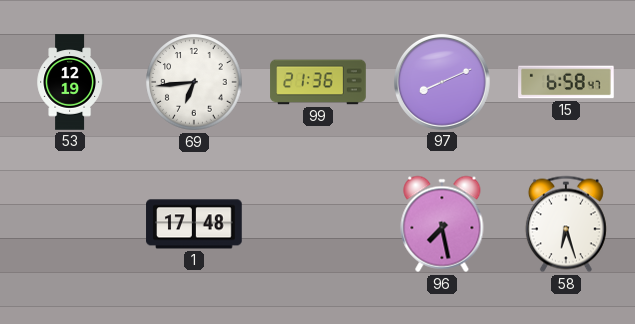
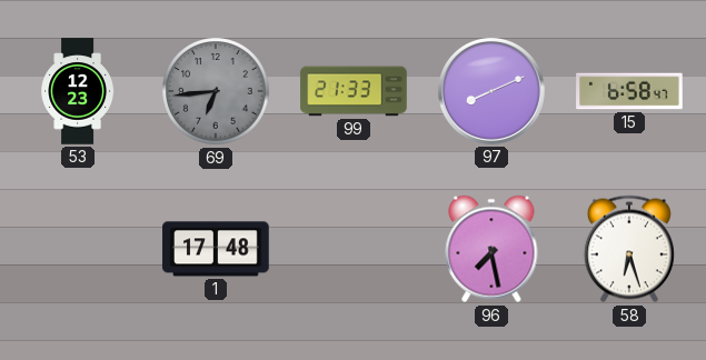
53: 12:19 -> 12:23 (77, 91)
69 dial: white -> grey (216, 91)
99: 21:36 -> 21:33 (354, 91)
